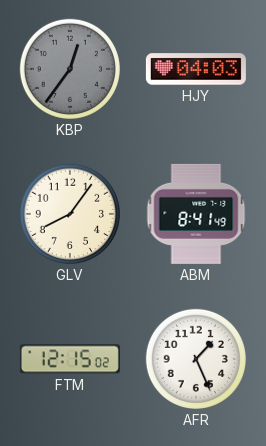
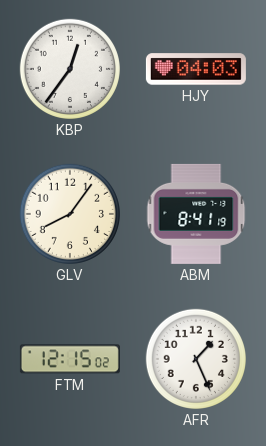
KBP dial: grey -> white (70, 69)
ABM: 8:41:49 -> 8:41:19 (196, 214)
